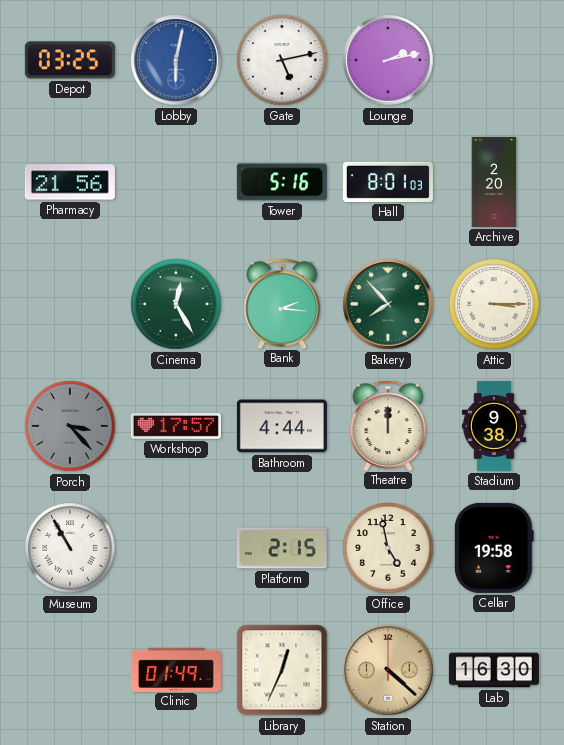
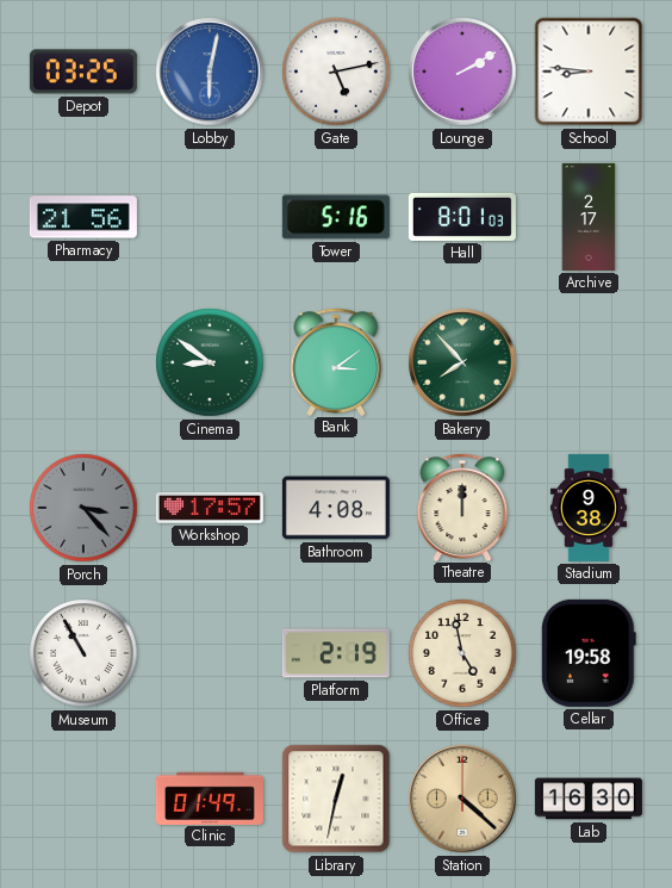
Lounge: 2:13 -> 2:10 (462, 72)
School: none -> 8:46 (589, 72)
Archive: 2:20 -> 2:17 (589, 217)
Cinema: 12:25 -> 8:51 (210, 362)
Bank: 2:16 -> 3:09 (336, 361)
Attic: 3:15 -> none (494, 304)
Bathroom: 4:44 -> 4:08 (336, 508)
Platform: 2:15 -> 2:19 (336, 653)
Library: 12:34 -> 12:32 (336, 799)
